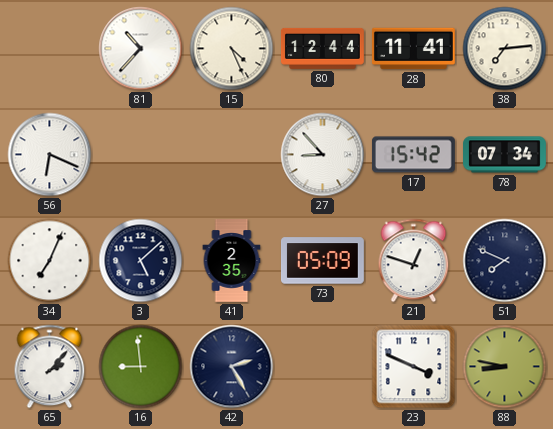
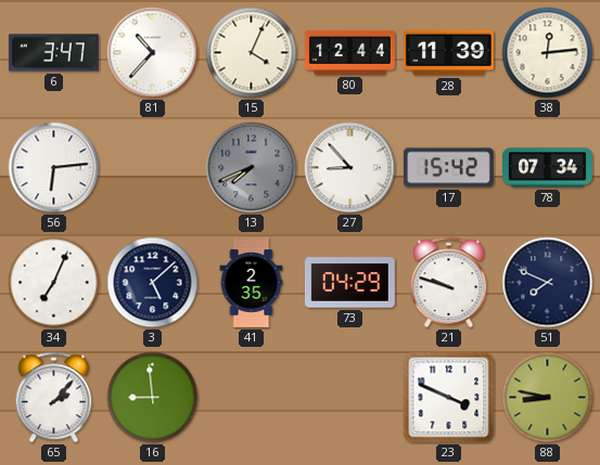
6: none -> 3:47 (53, 53)
15: 4:26 -> 4:04 (252, 53)
28: 11:41 -> 11:39 (448, 53)
38: 7:14 -> 12:14 (548, 53)
56: 6:19 -> 6:14 (54, 168)
13: none -> 7:41 (252, 168)
73: 05:09 -> 04:29 (349, 283)
21: 12:48 -> 9:48 (449, 283)
42: 2:25 -> none (232, 367)
